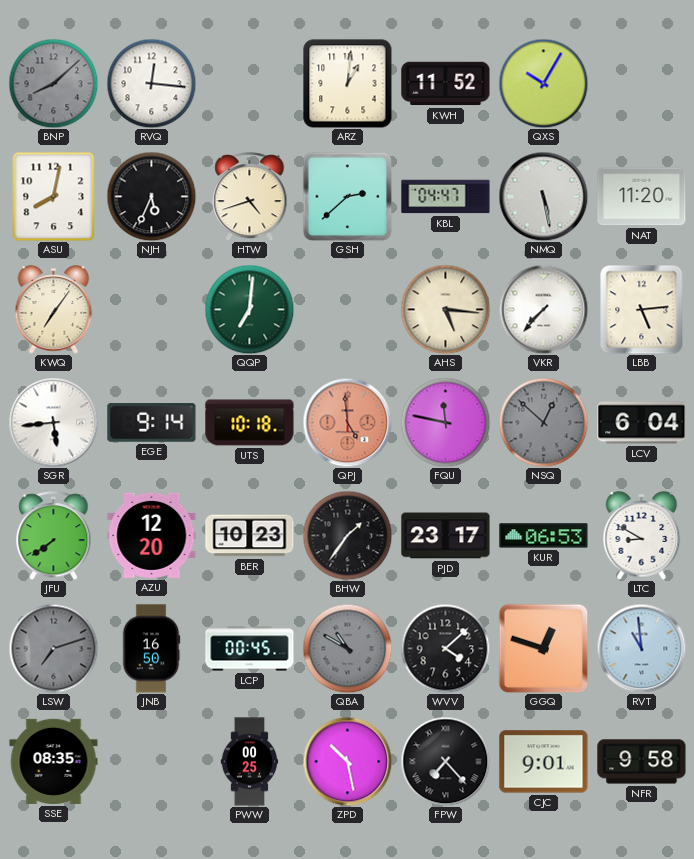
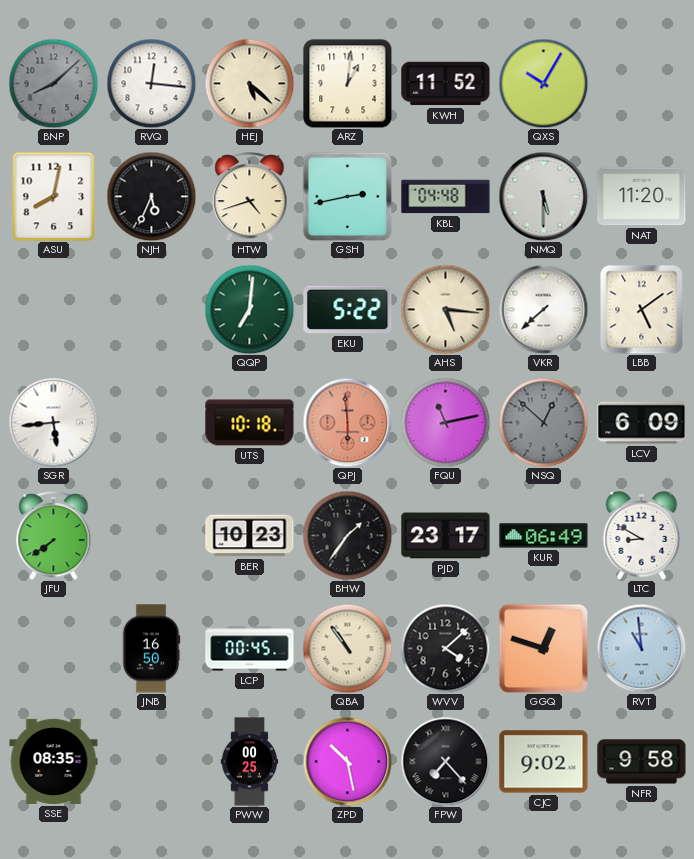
HEJ: none -> 5:22 (249, 83)
GSH: 2:38 -> 2:43 (347, 196)
KBL: 04:47 -> 04:48 (446, 197)
NMQ: 5:28 -> 5:30 (543, 196)
KWQ: 7:06 -> none (54, 310)
EKU: none -> 5:22 (348, 310)
VKR: 7:37 -> 7:38 (543, 309)
LBB: 5:14 -> 5:09 (642, 309)
EGE: 9:14 -> none (152, 423)
QPJ: 4:59 -> 5:59 (347, 422)
FQU: 11:47 -> 11:13 (445, 422)
LCV: 6:04 -> 6:09 (642, 423)
AZU: 12:20 -> none (152, 535)
KUR: 06:53 -> 06:49 (544, 536)
LSW: 7:12 -> none (53, 648)
QBA: 10:50 -> 10:54 (347, 648)
QBA dial: grey -> cream (347, 648)
CJC: 9:01 -> 9:02 (544, 762)
